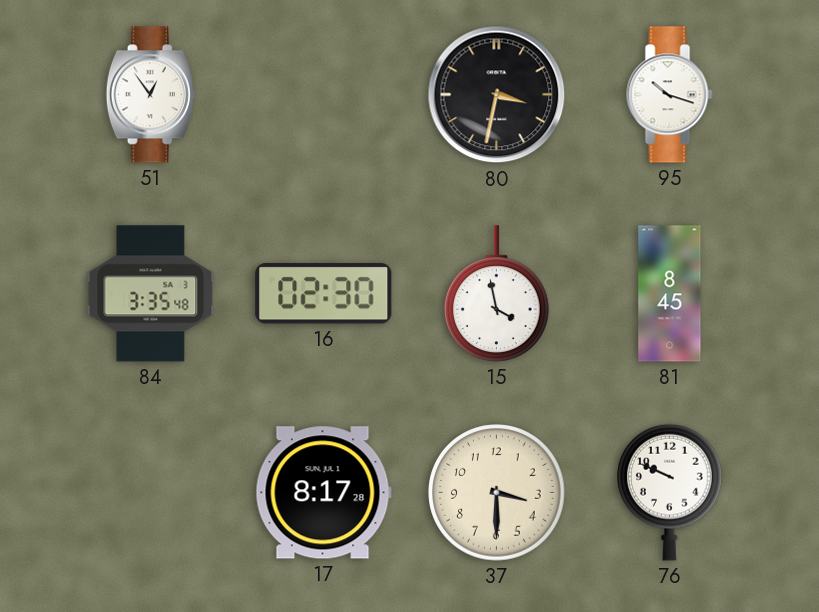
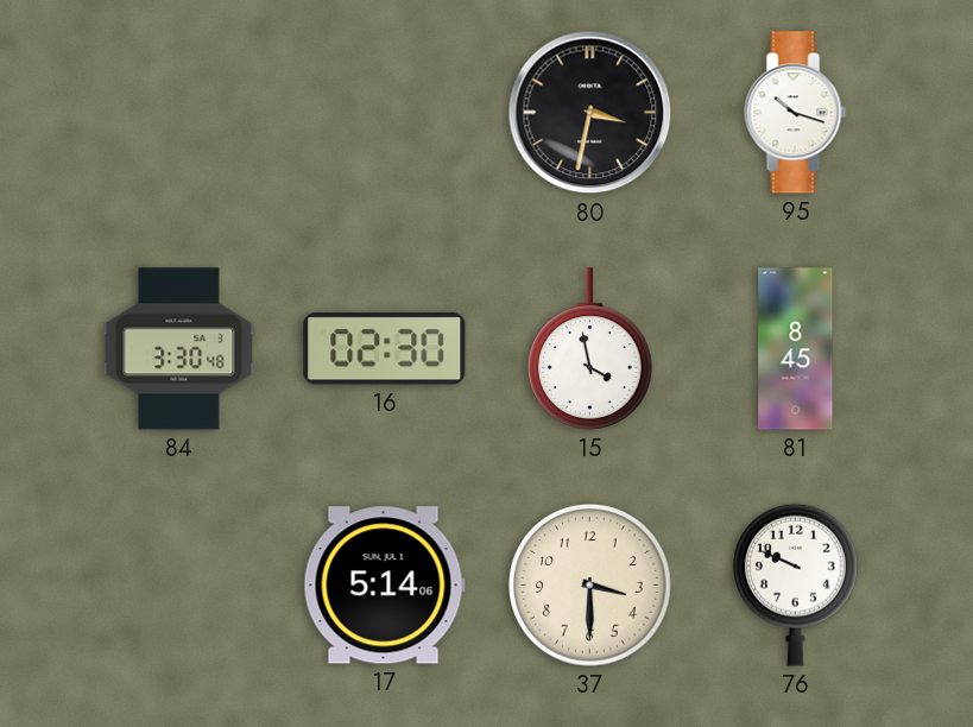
51: 12:54 -> none (150, 95)
84: 3:35 -> 3:30 (179, 349)
17: 8:17 -> 5:14 (384, 586)
